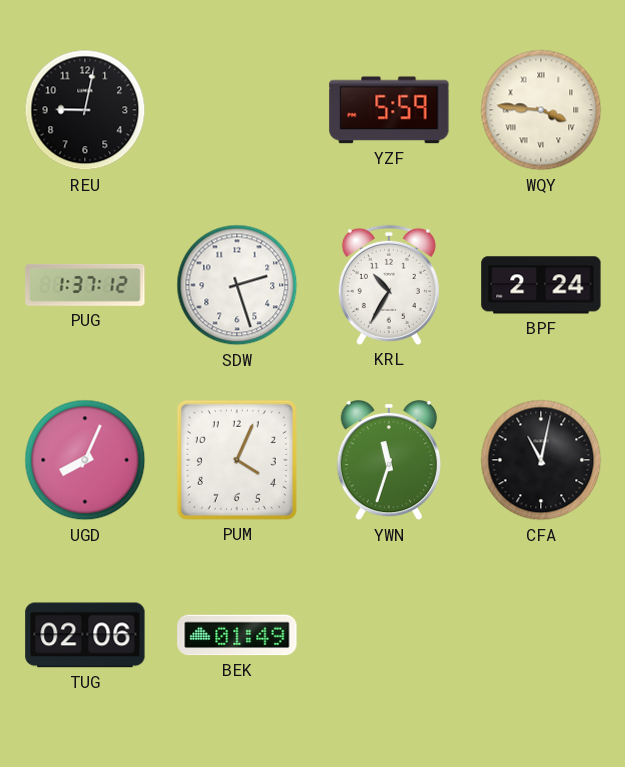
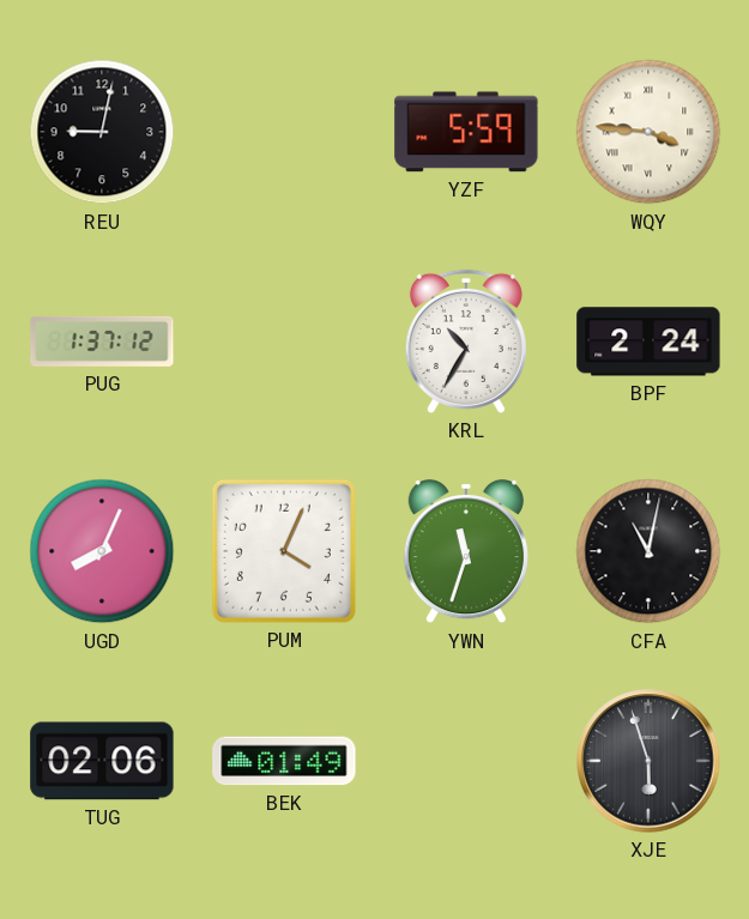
SDW: 2:27 -> none (237, 285)
XJE: none -> 5:57 (648, 761)
